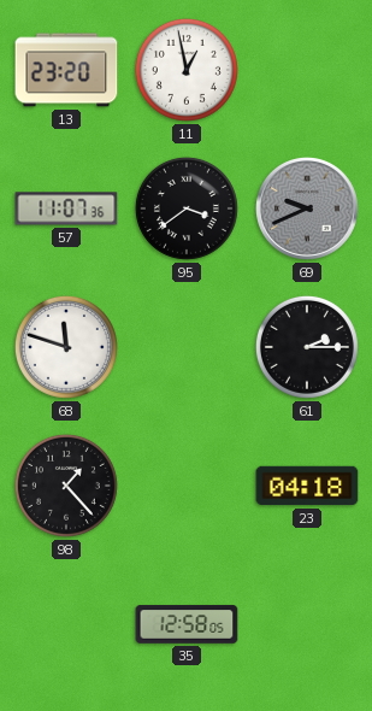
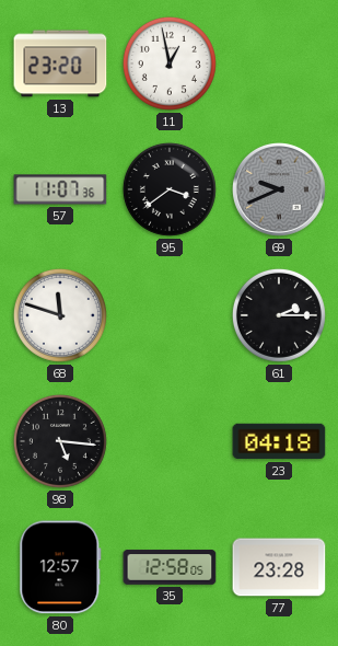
98: 1:23 -> 5:16 (60, 441)
80: none -> 12:57 (60, 567)
77: none -> 23:28 (279, 567)
